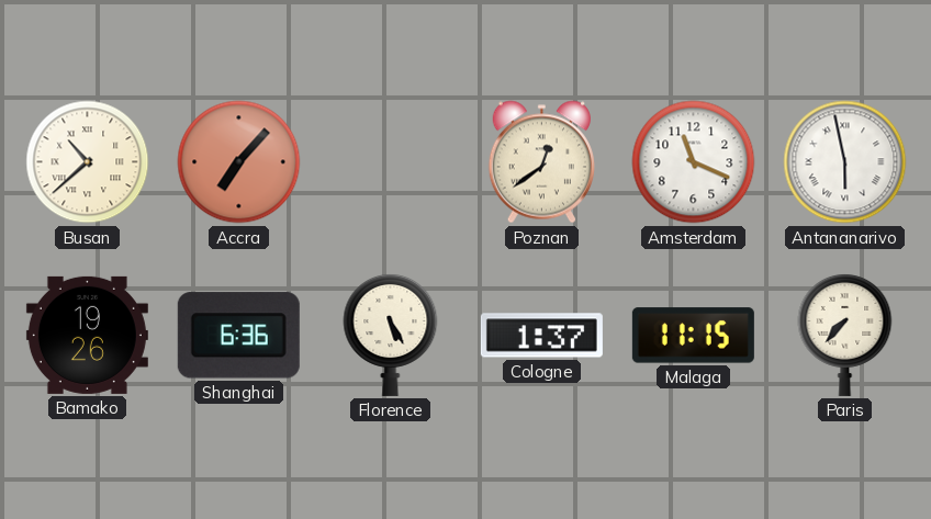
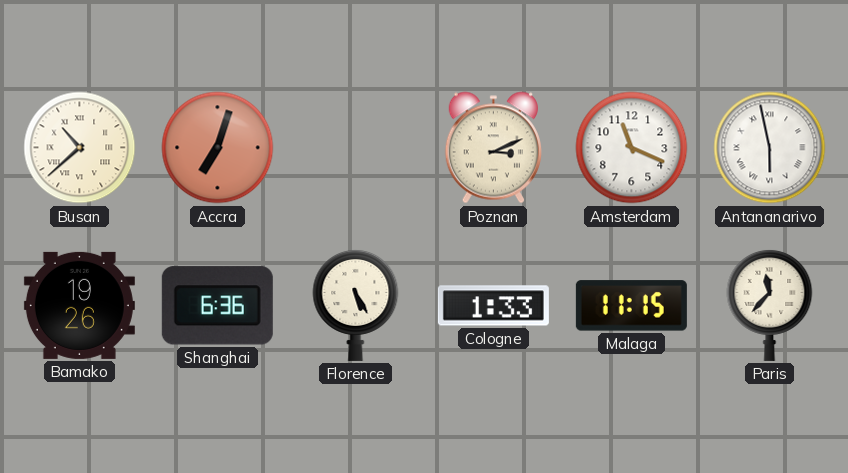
Accra: 7:07 -> 7:03 (218, 148)
Poznan: 12:39 -> 3:11 (493, 148)
Cologne: 1:37 -> 1:33 (493, 306)
Paris: 7:37 -> 11:37 (770, 305)
